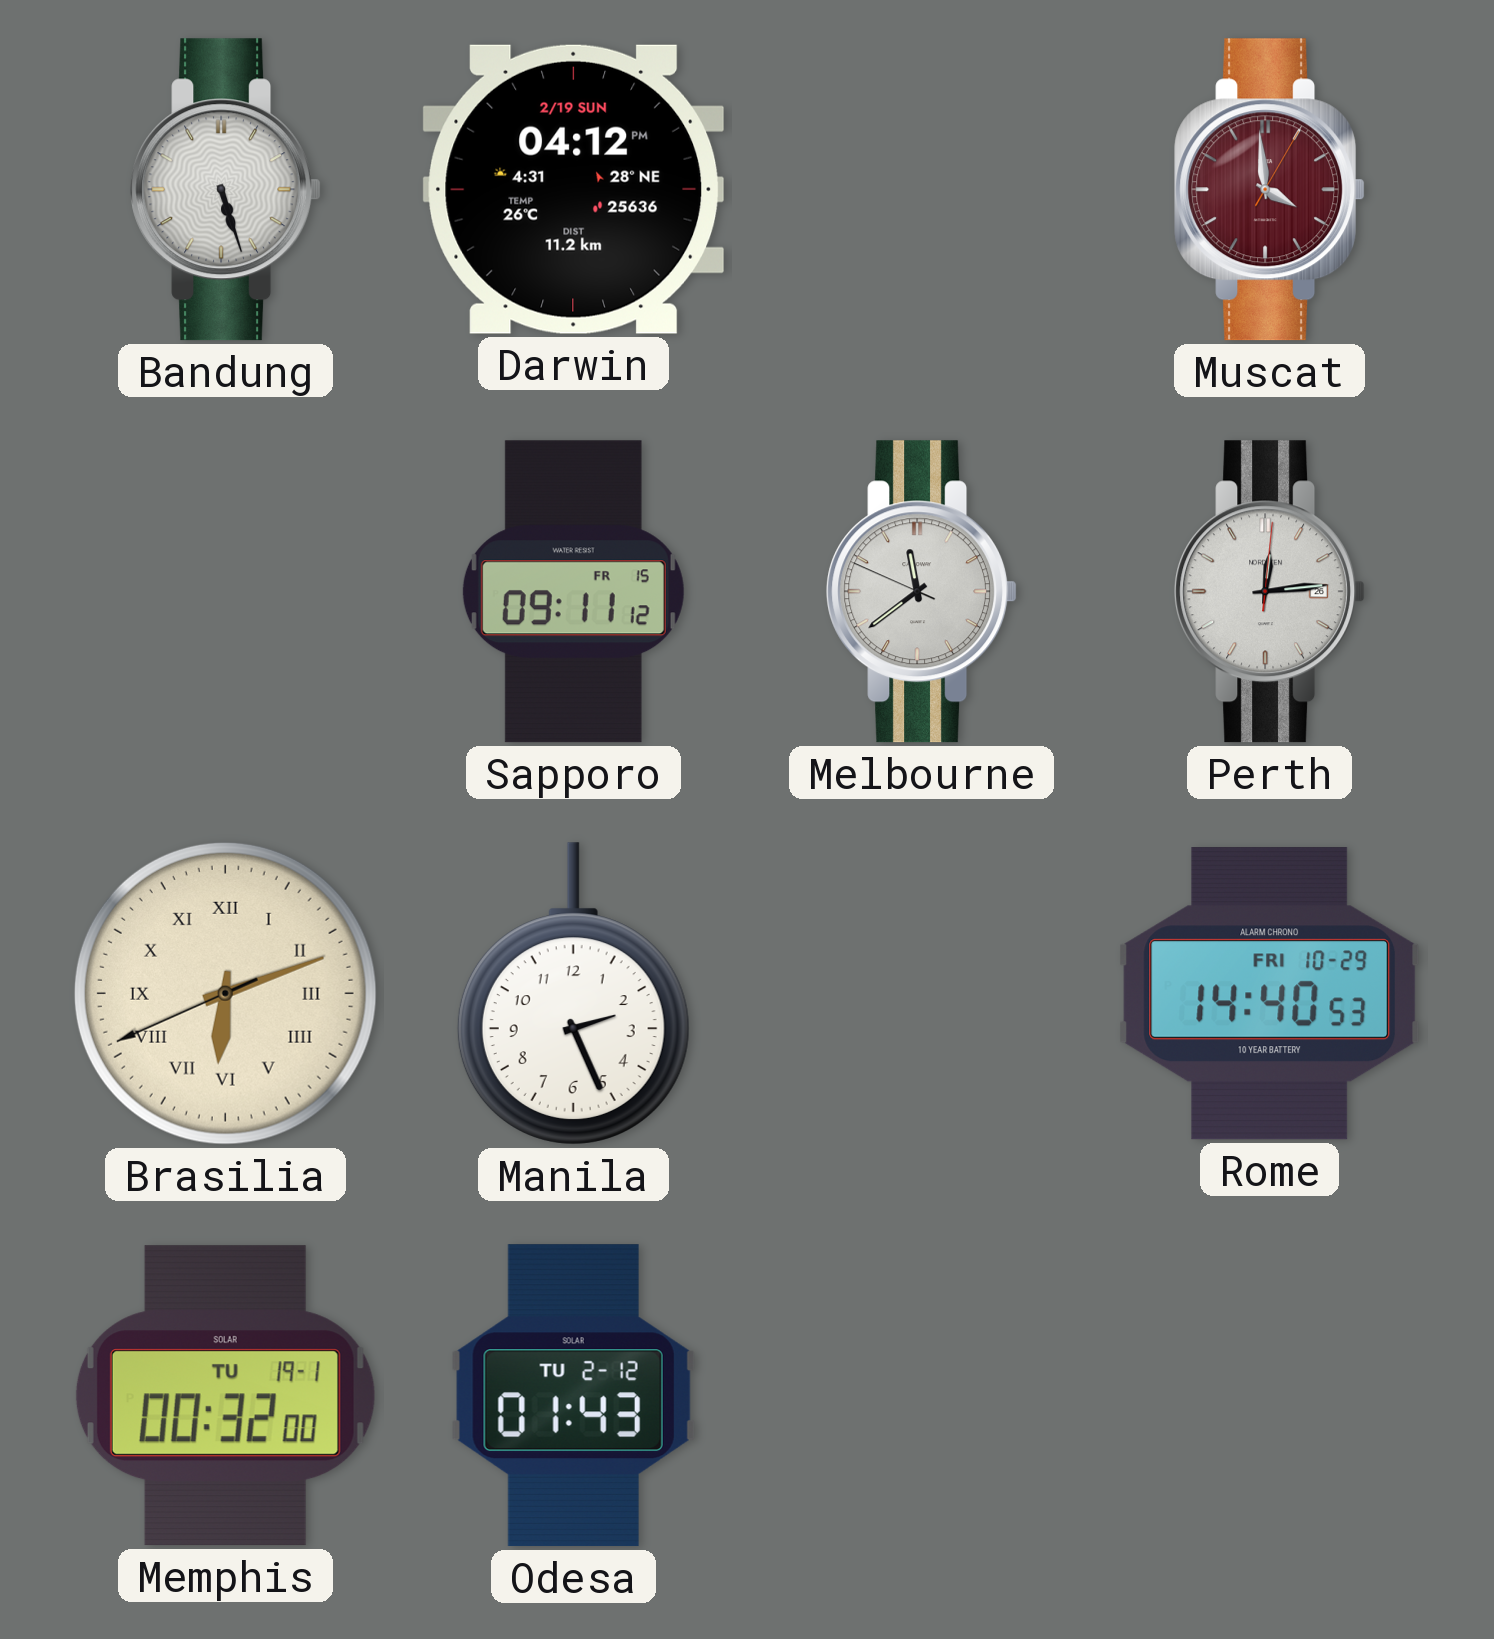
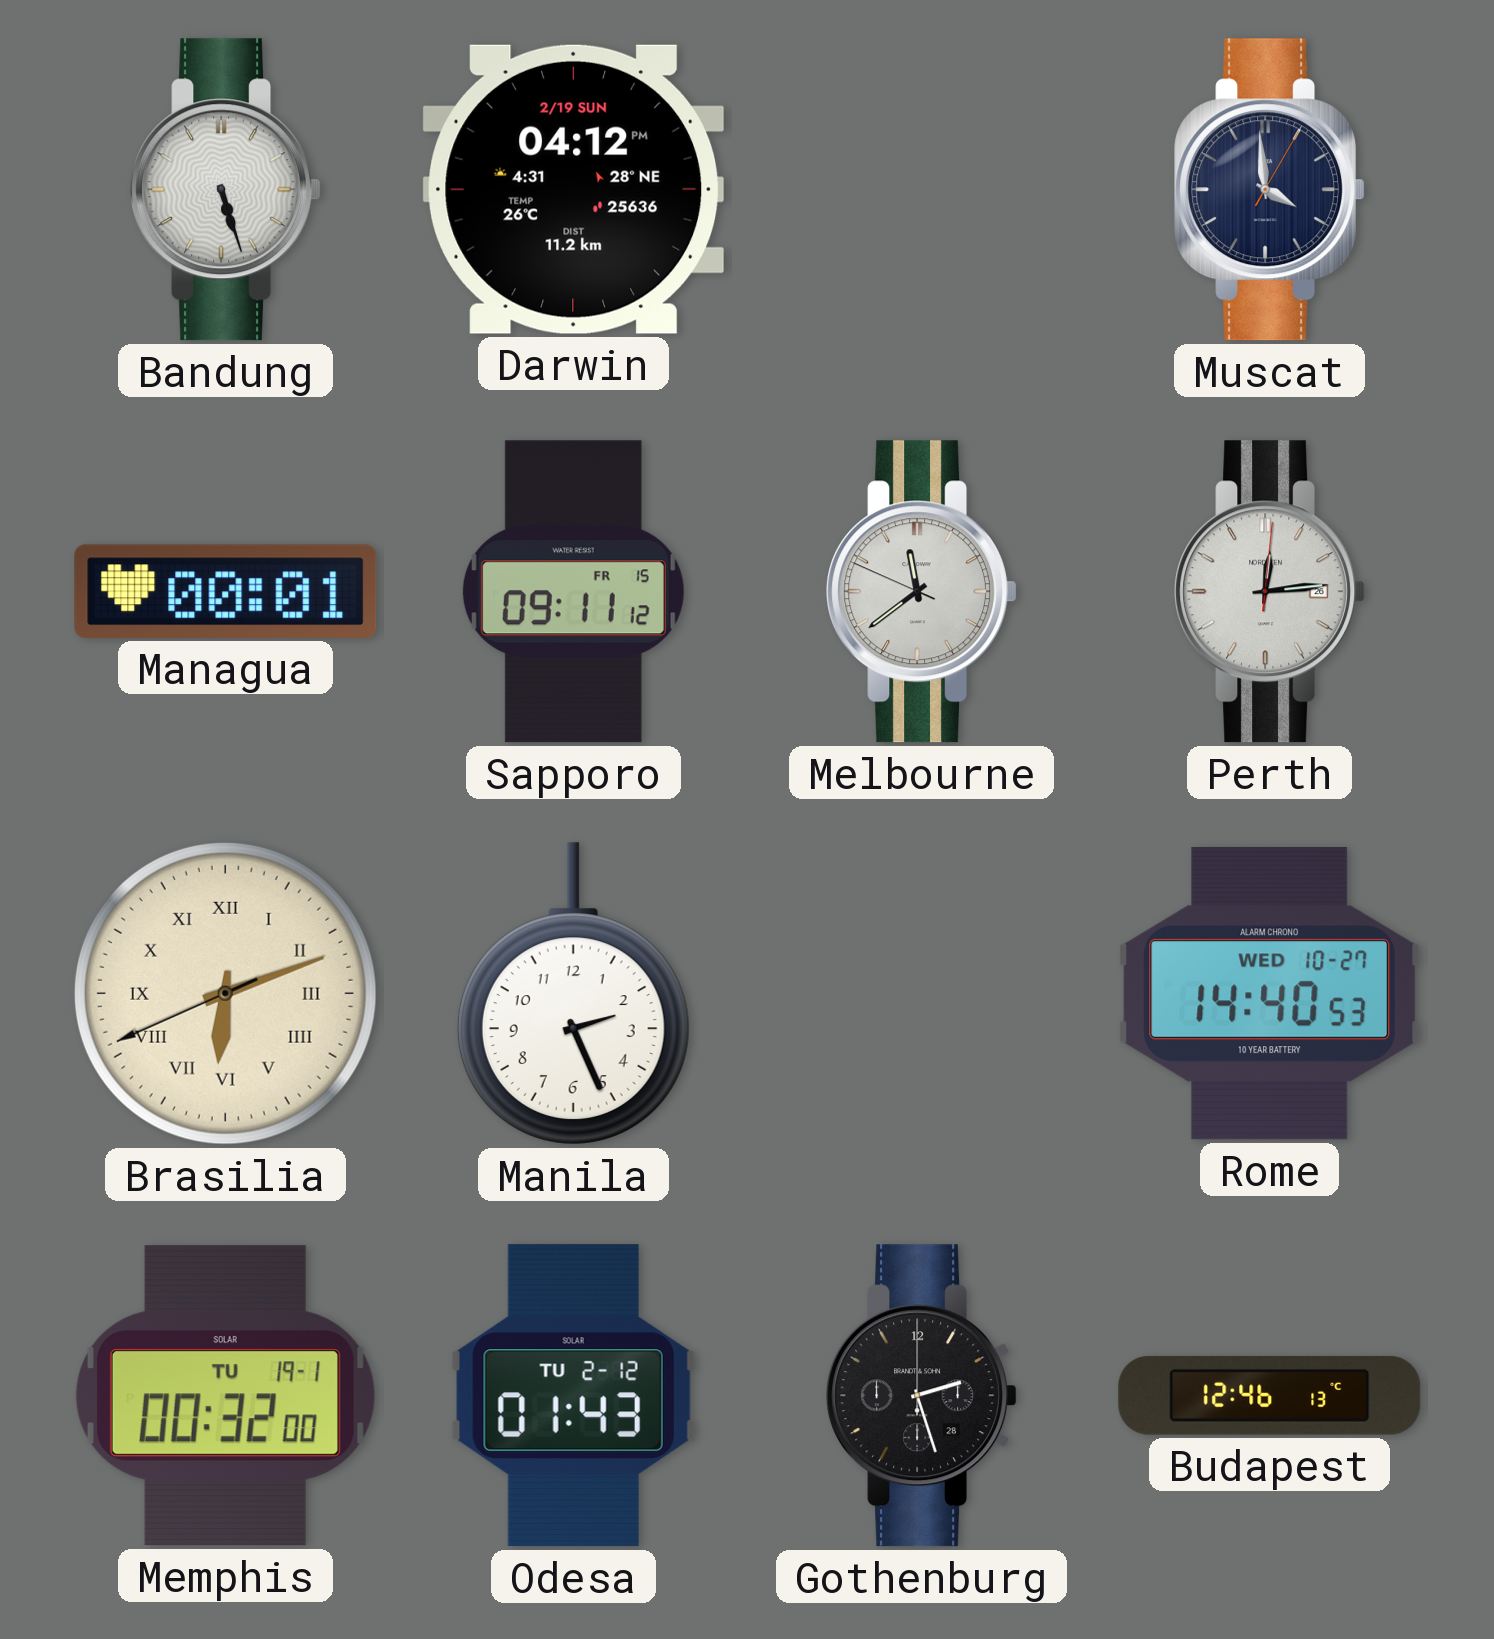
Muscat dial: burgundy -> navy (1270, 190)
Managua: none -> 00:01 (226, 591)
Rome date: FRI 10-29 -> WED 10-27 (1270, 994)
Gothenburg: none -> 2:27 (922, 1396)
Budapest: none -> 12:46 (1270, 1396)
